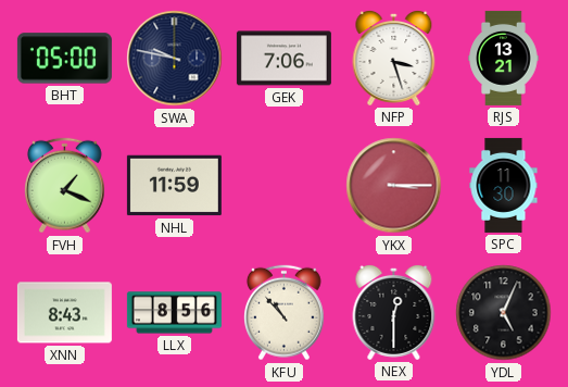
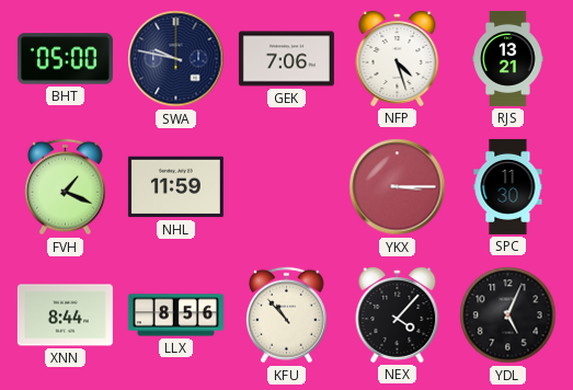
NFP: 3:27 -> 4:27 (398, 58)
XNN: 8:43 -> 8:44 (65, 316)
NEX: 12:30 -> 4:07 (398, 314)
